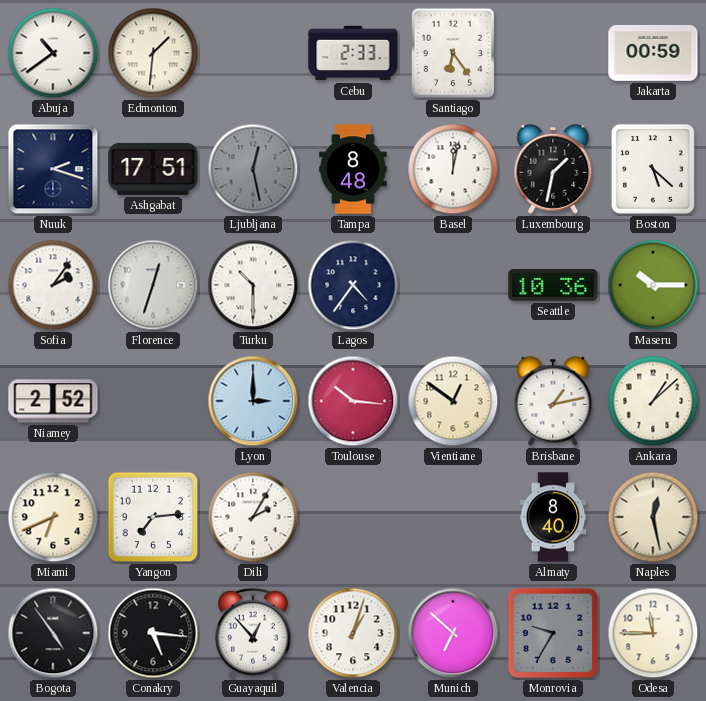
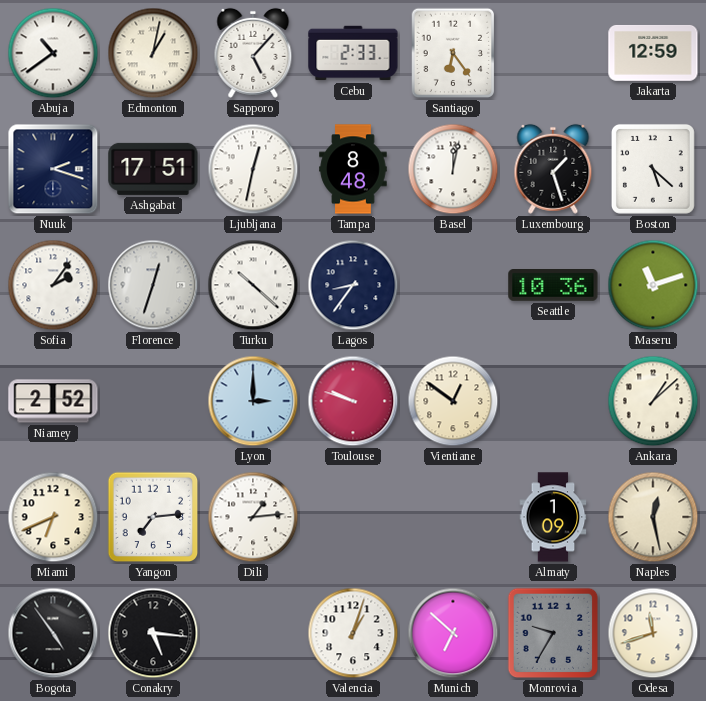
Edmonton: 1:31 -> 1:02 (153, 53)
Sapporo: none -> 5:07 (253, 53)
Jakarta: 00:59 -> 12:59 (653, 53)
Ljubljana: 12:28 -> 12:32 (253, 169)
Ljubljana dial: grey -> white (253, 169)
Luxembourg: 1:32 -> 1:27 (553, 169)
Turku: 10:30 -> 10:22 (253, 285)
Lagos: 4:36 -> 8:36 (353, 285)
Maseru: 10:15 -> 11:12 (653, 285)
Toulouse: 10:16 -> 9:48 (353, 401)
Brisbane: 1:13 -> none (553, 401)
Dili: 2:05 -> 1:14 (253, 517)
Almaty: 8:40 -> 1:09 (553, 517)
Guayaquil: 12:53 -> none (254, 633)
Odesa: 11:45 -> 11:42 (653, 633)
